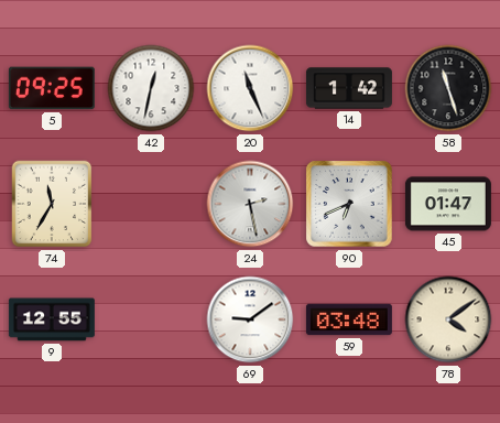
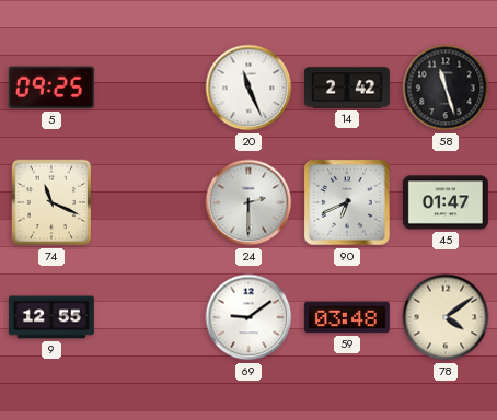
42: 12:32 -> none (151, 88)
14: 1:42 -> 2:42 (347, 87)
74: 11:35 -> 11:19 (51, 202)
24: 2:28 -> 2:30 (248, 202)
